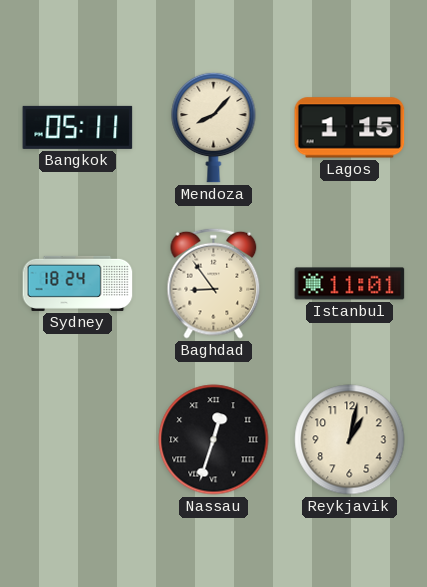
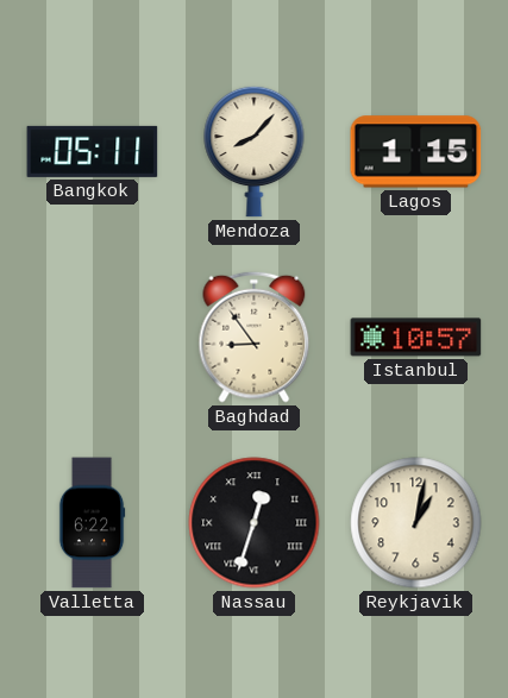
Sydney: 18:24 -> none (78, 283)
Istanbul: 11:01 -> 10:57 (416, 338)
Valletta: none -> 6:22 (92, 523)
